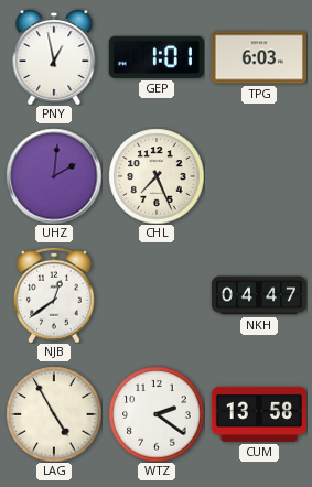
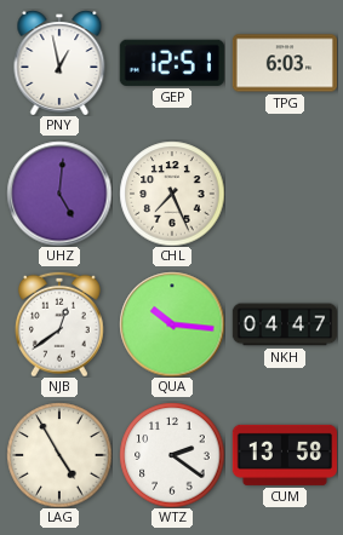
GEP: 1:01 -> 12:51 (172, 63)
UHZ: 2:01 -> 5:01 (59, 194)
QUA: none -> 10:16 (172, 324)
